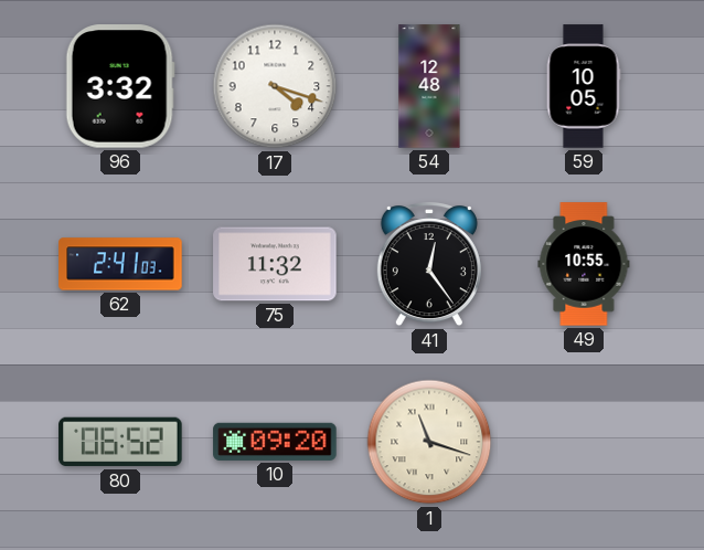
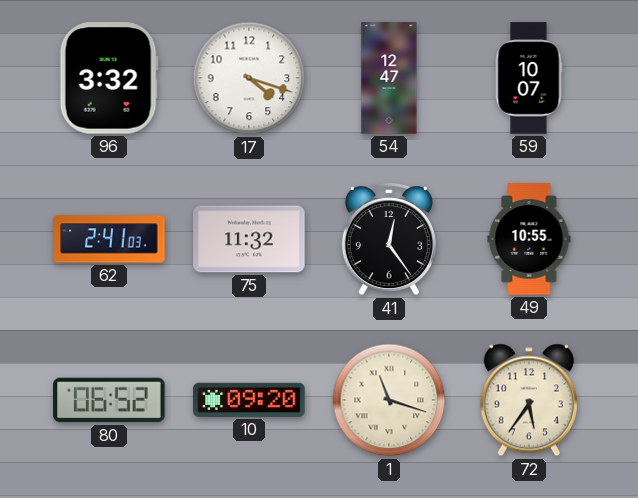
54: 12:48 -> 12:47 (389, 78)
59: 10:05 -> 10:07 (529, 78)
72: none -> 5:36 (529, 400)
